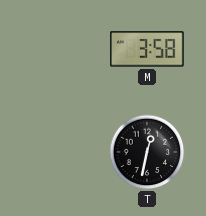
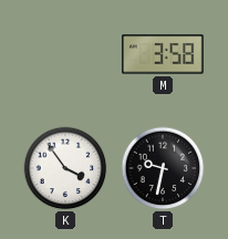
K: none -> 3:54 (65, 168)
T: 12:32 -> 9:32 (163, 168)
